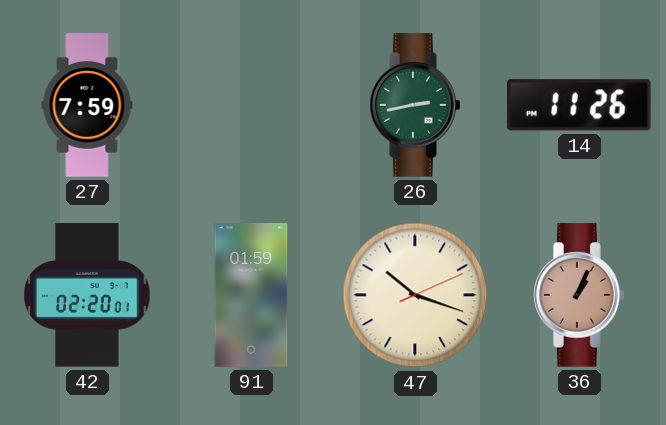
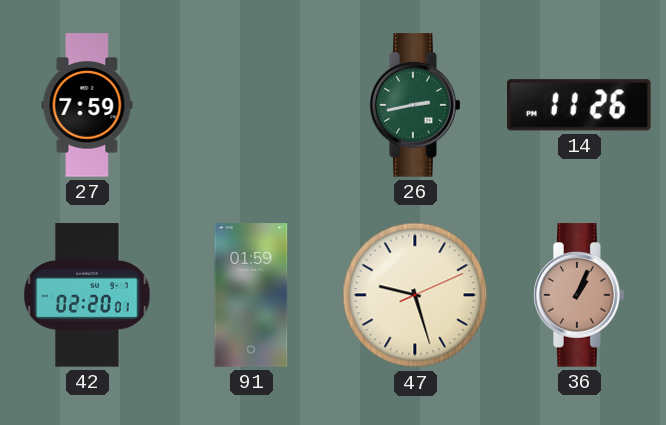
47: 10:18 -> 9:27 (415, 295)
